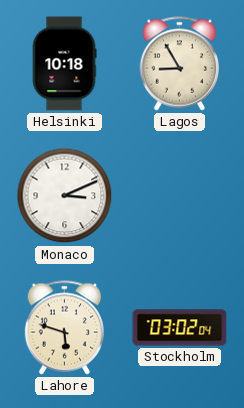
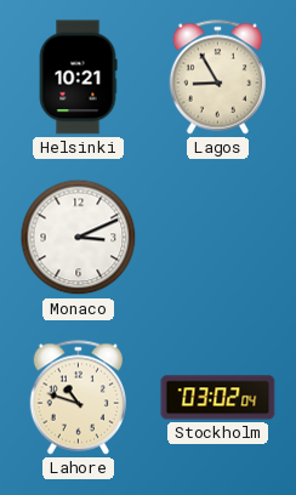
Helsinki: 10:18 -> 10:21 (78, 78)
Lahore: 5:48 -> 10:48 (78, 398)
